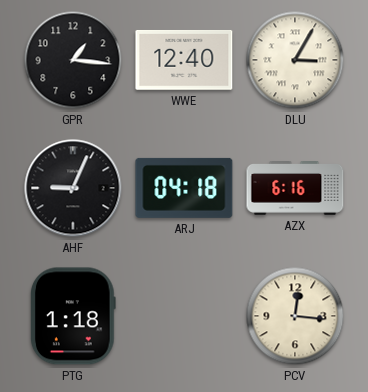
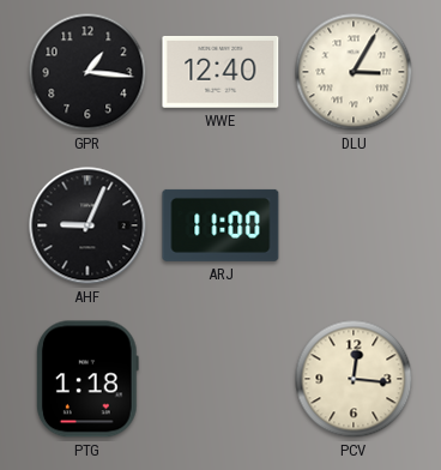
ARJ: 04:18 -> 11:00 (220, 225)
AZX: 6:16 -> none (295, 189)
